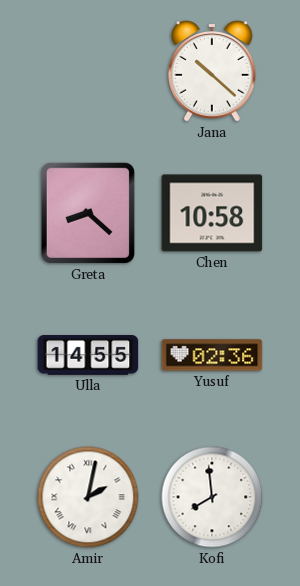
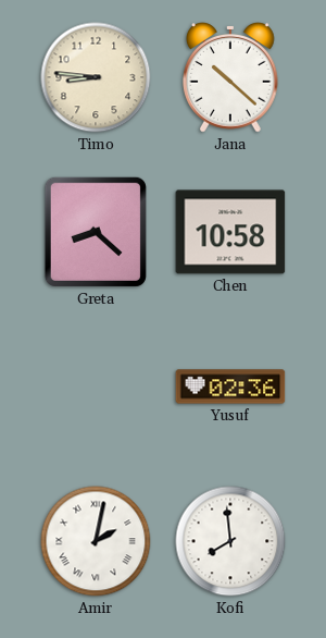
Timo: none -> 8:46 (96, 77)
Ulla: 14:55 -> none (88, 355)
